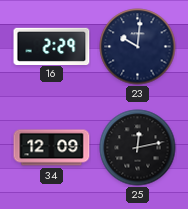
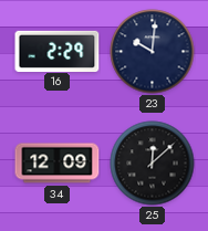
25: 12:13 -> 12:08 (153, 164)
